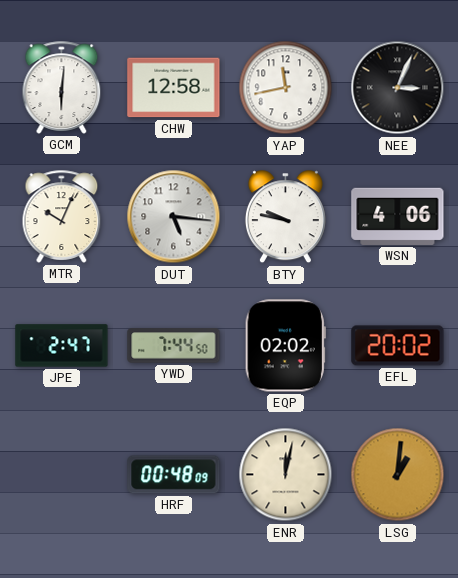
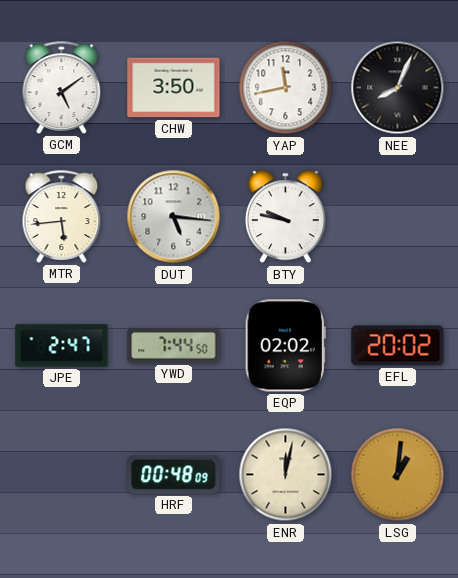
GCM: 6:01 -> 5:09 (62, 87)
CHW: 12:58 -> 3:50 (174, 88)
NEE: 3:04 -> 8:04 (398, 88)
MTR: 10:04 -> 5:44 (62, 216)
WSN: 4:06 -> none (398, 216)
